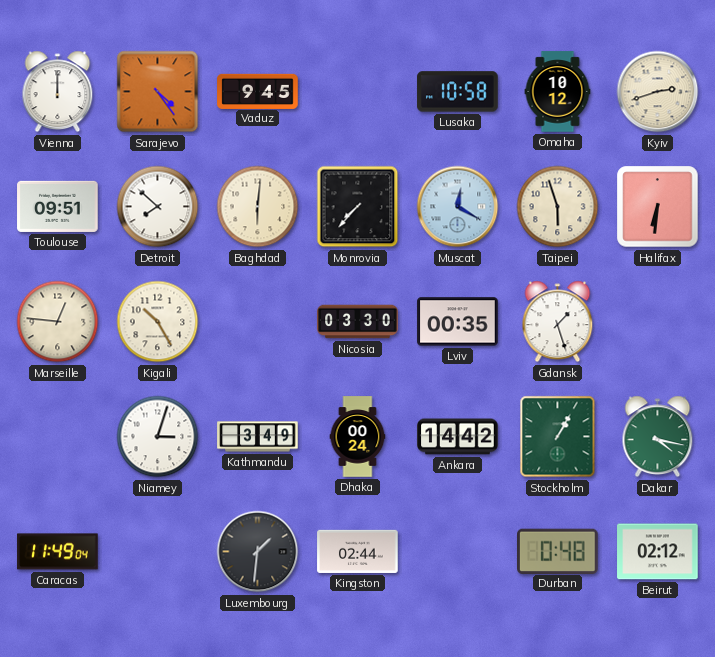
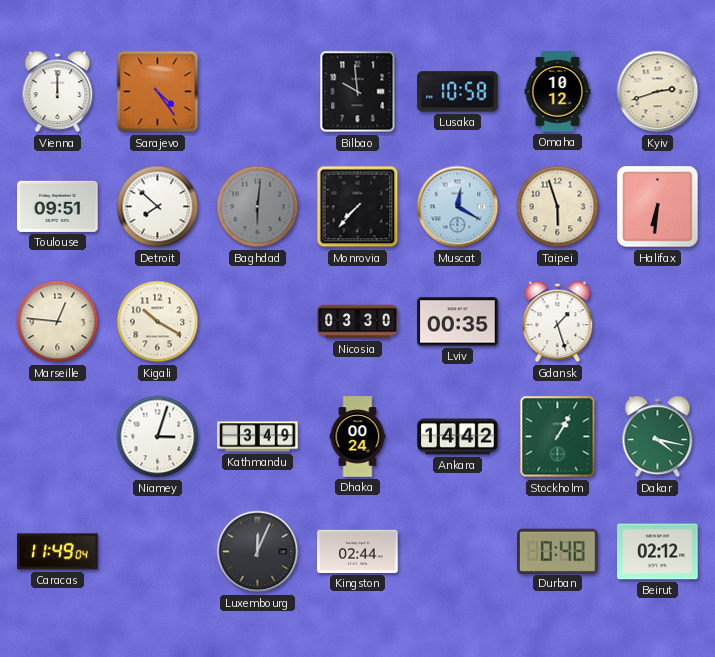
Vaduz: 9:45 -> none (258, 91)
Bilbao: none -> 9:59 (358, 92)
Baghdad dial: cream -> grey (258, 207)
Kigali: 10:25 -> 10:20 (158, 322)
Luxembourg: 1:31 -> 12:04 (258, 552)
